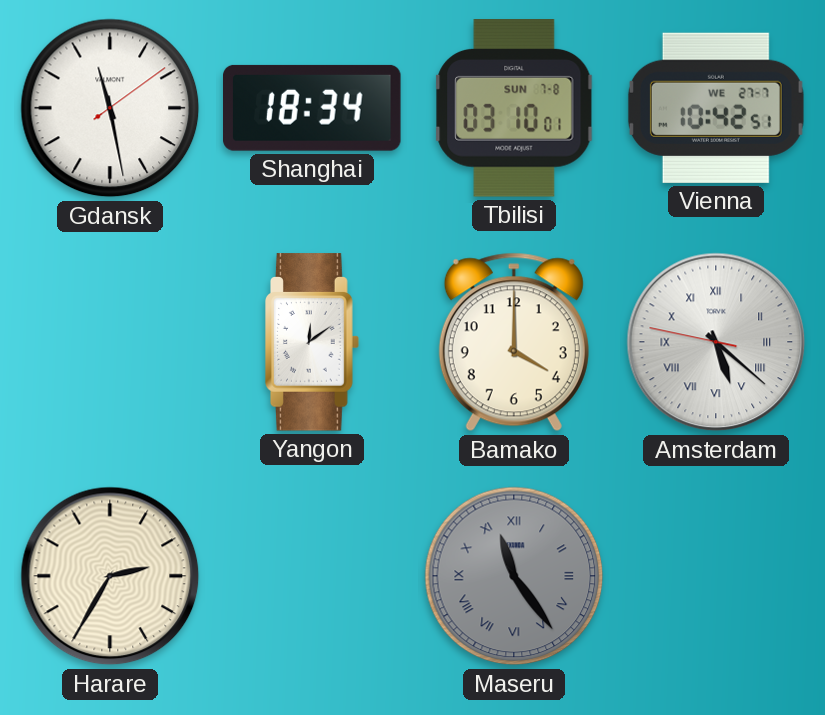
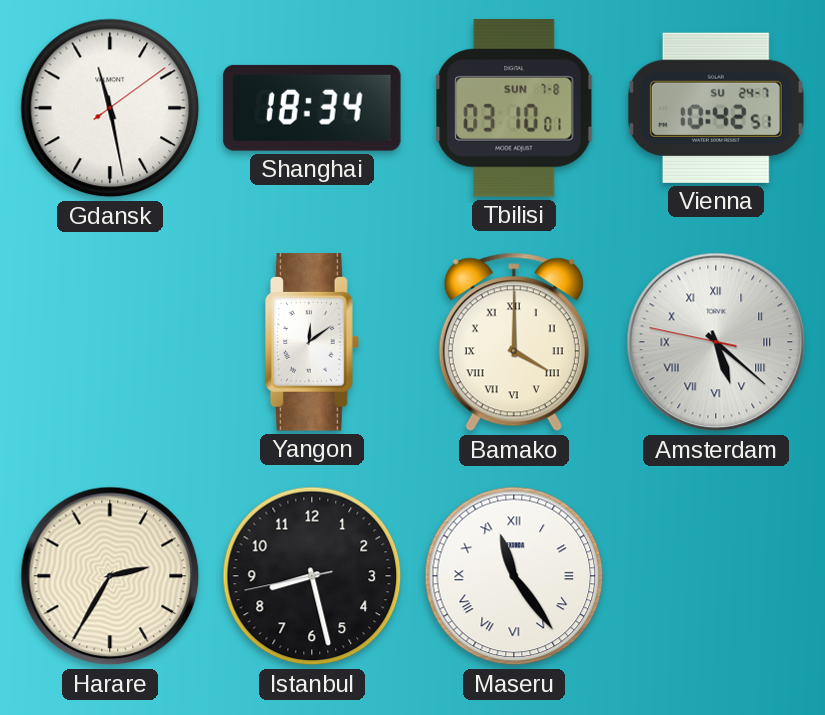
Vienna date: WE 27-7 -> SU 24-7 (716, 108)
Bamako numerals: Arabic -> Roman (514, 342)
Istanbul: none -> 8:27 (312, 576)
Maseru dial: grey -> white (514, 576)
